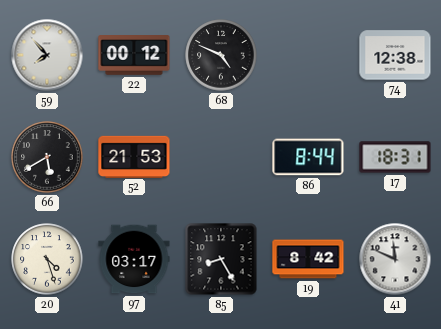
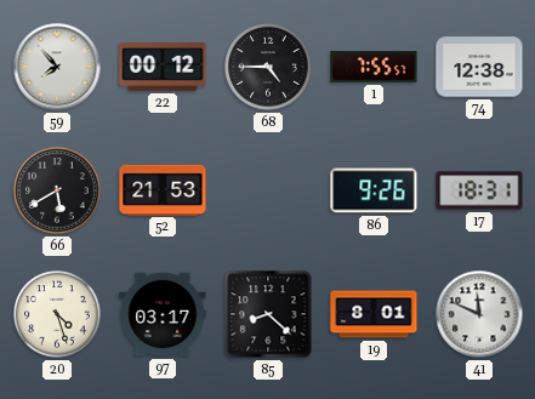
68: 4:49 -> 4:45 (268, 67)
1: none -> 7:55 (374, 67)
86: 8:44 -> 9:26 (374, 190)
85: 8:25 -> 8:22 (268, 314)
19: 8:42 -> 8:01 (374, 314)
